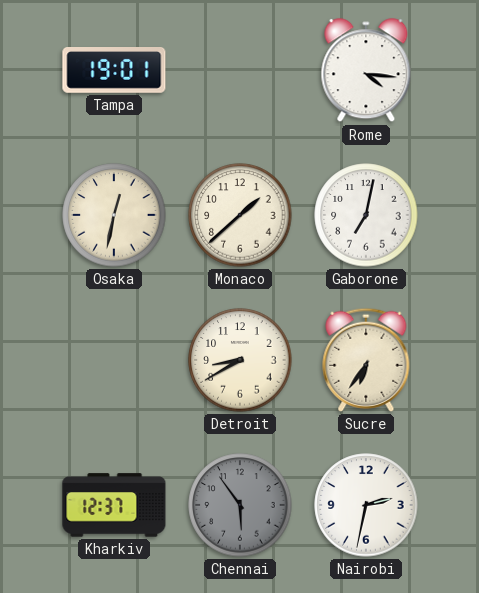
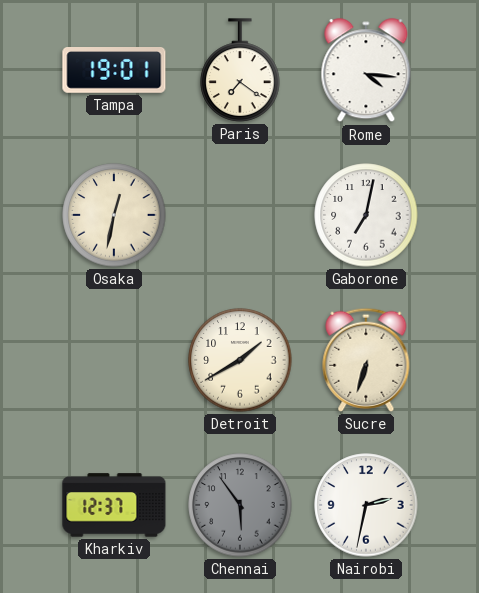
Paris: none -> 7:21 (240, 70)
Monaco: 1:38 -> none (240, 215)
Detroit: 8:40 -> 1:40 (240, 360)
Sucre: 6:36 -> 6:33 (366, 360)
